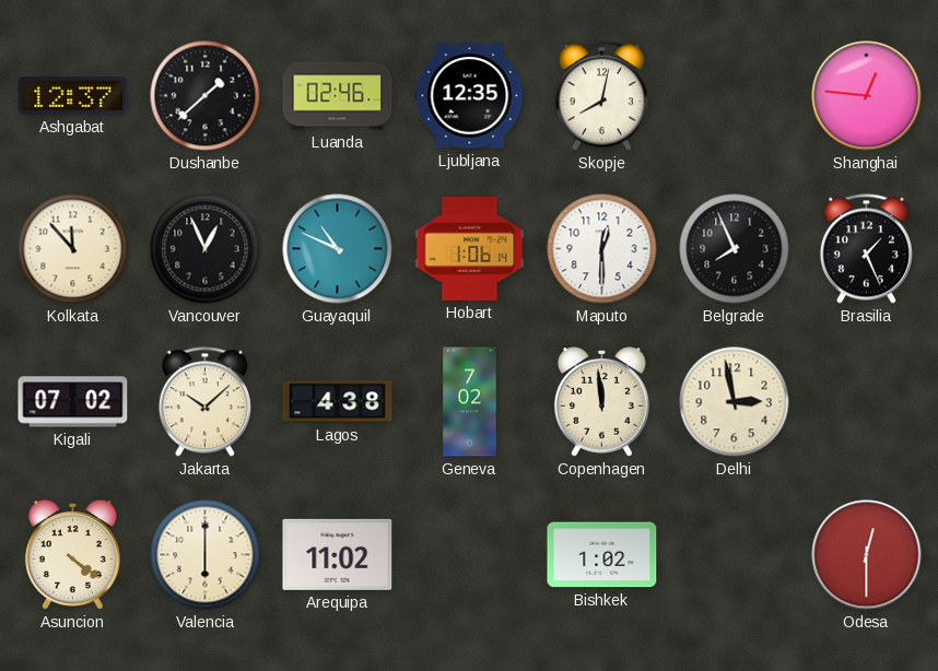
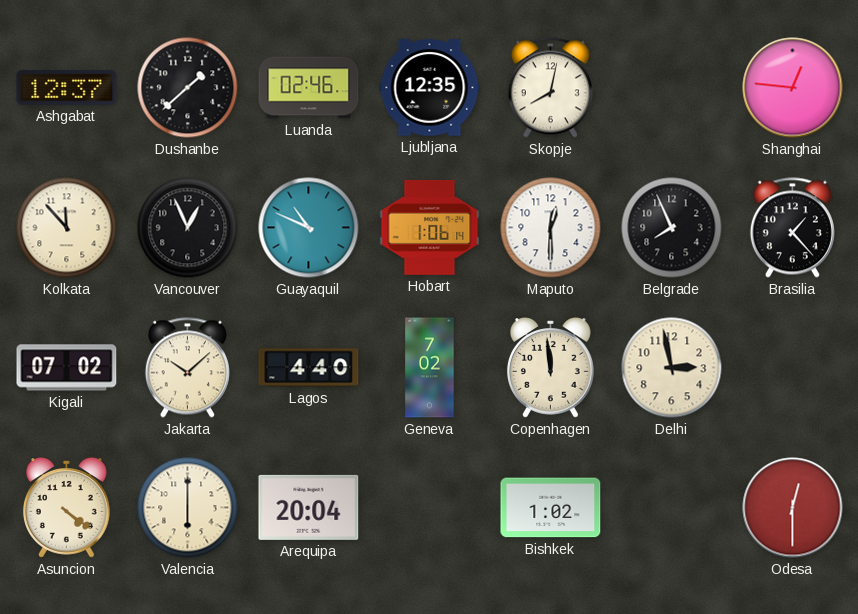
Brasilia: 1:26 -> 1:23 (792, 228)
Lagos: 4:38 -> 4:40 (309, 368)
Arequipa: 11:02 -> 20:04 (309, 507)
